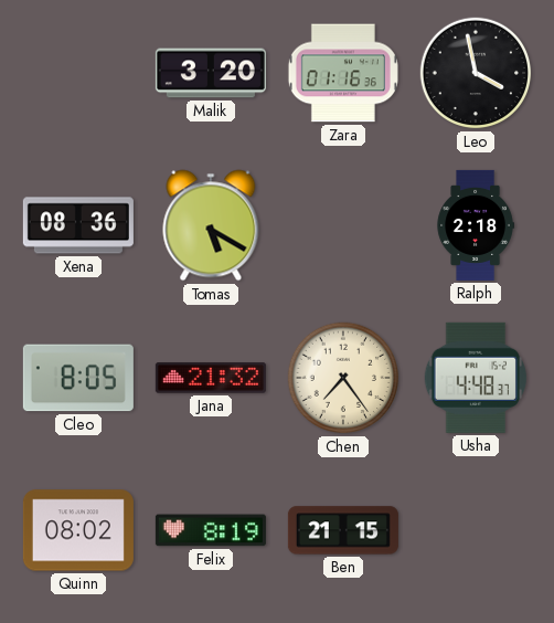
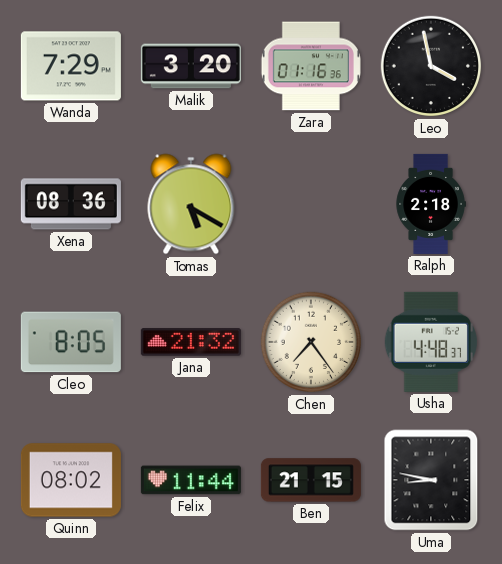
Wanda: none -> 7:29 (71, 66)
Felix: 8:19 -> 11:44 (191, 480)
Uma: none -> 8:47 (431, 480)
